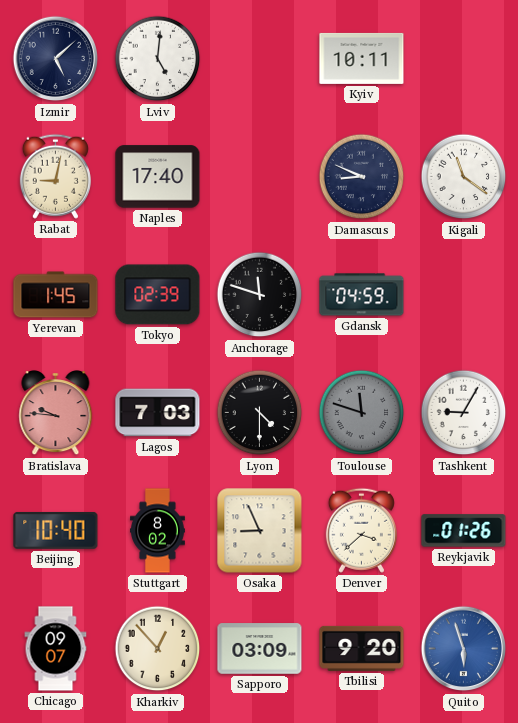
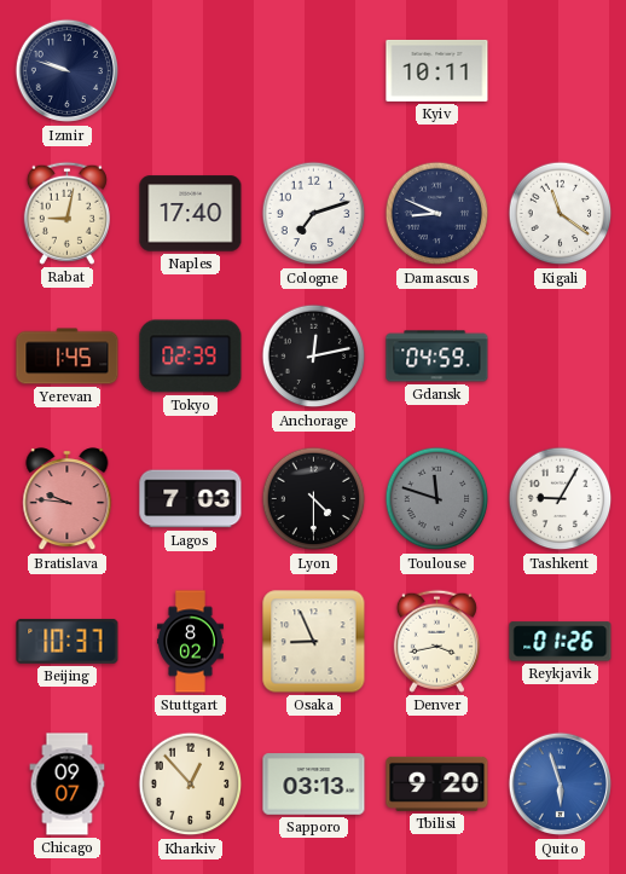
Izmir: 5:08 -> 9:48 (68, 71)
Lviv: 5:01 -> none (158, 59)
Cologne: none -> 7:12 (314, 214)
Anchorage: 11:48 -> 12:13 (314, 357)
Beijing: 10:40 -> 10:37 (68, 641)
Denver: 3:38 -> 3:43 (436, 641)
Sapporo: 03:09 -> 03:13 (314, 785)
